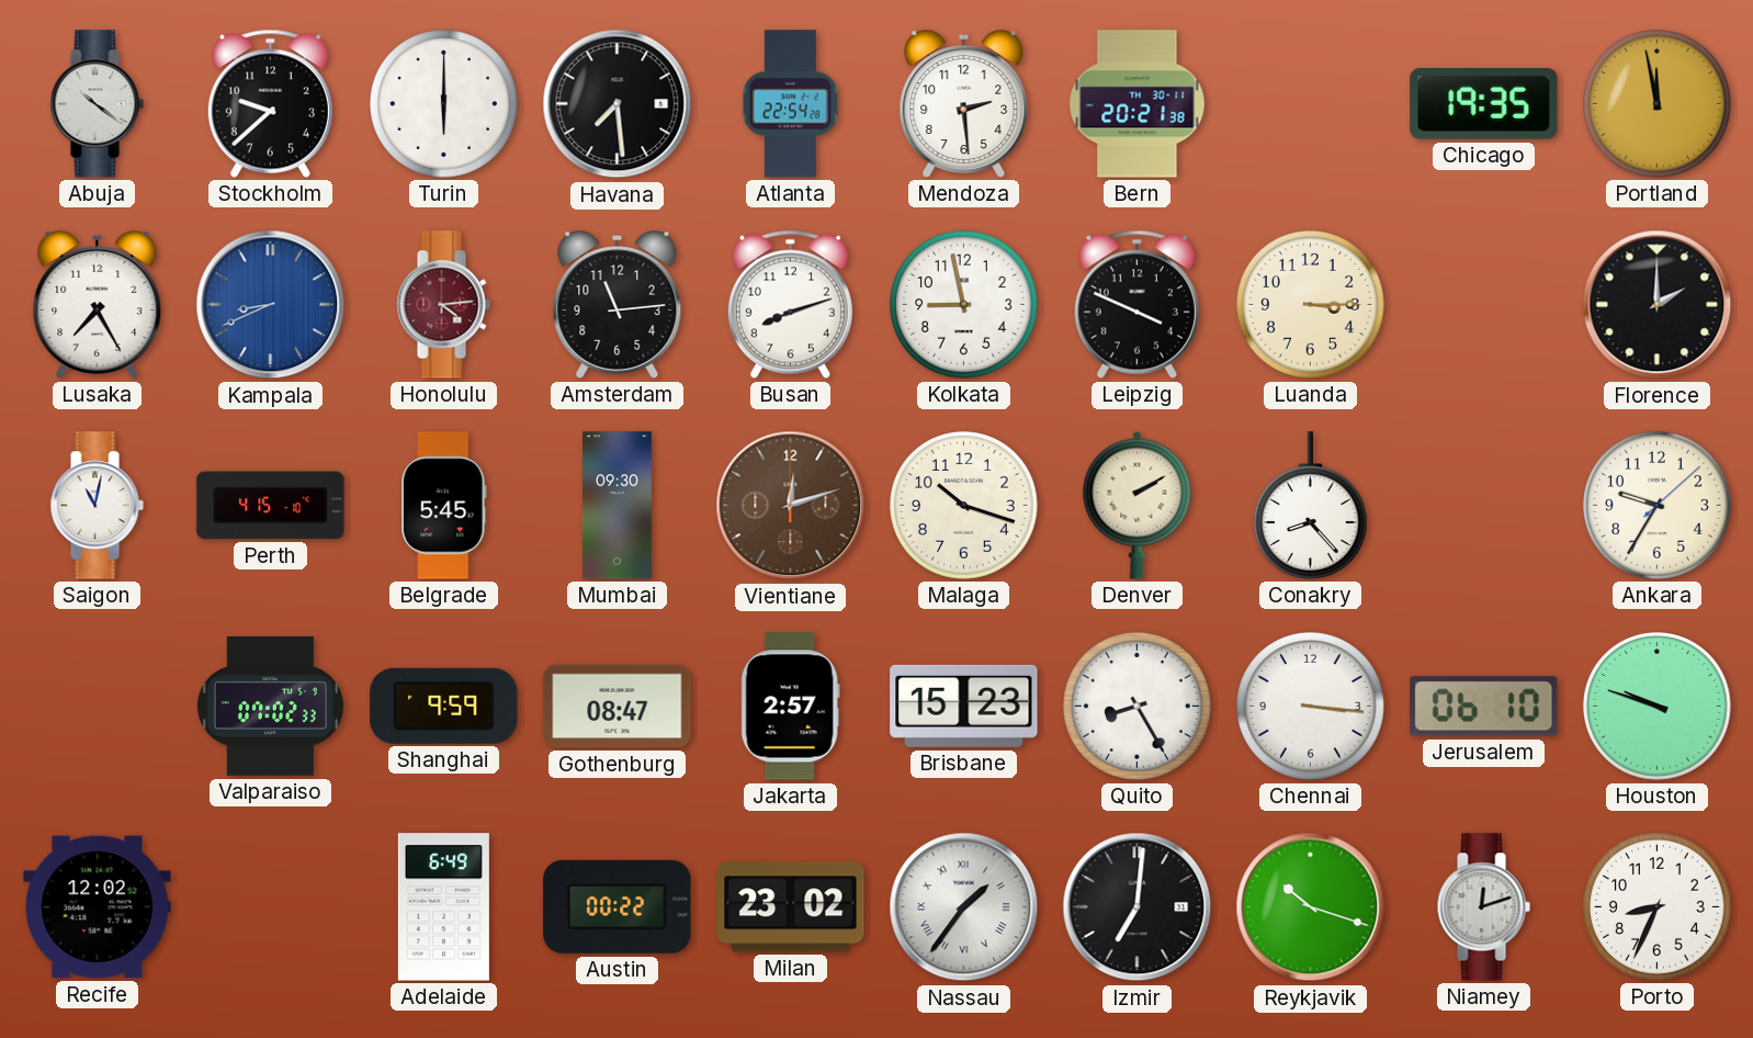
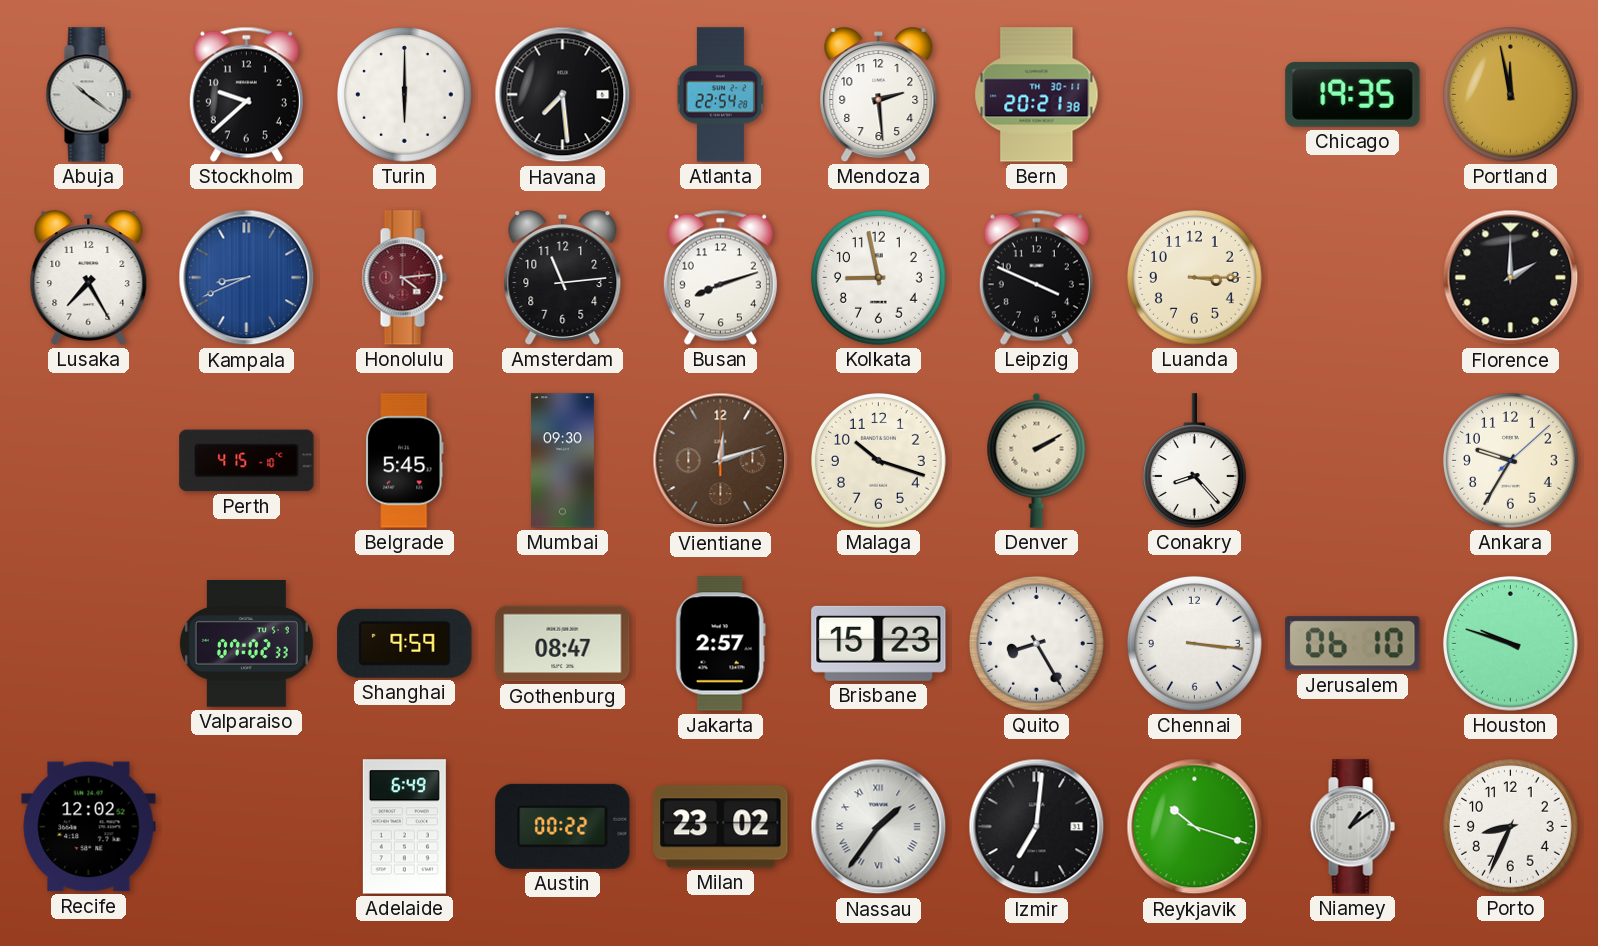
Saigon: 11:02 -> none (97, 506)
Niamey: 12:12 -> 1:09 (1352, 827)
